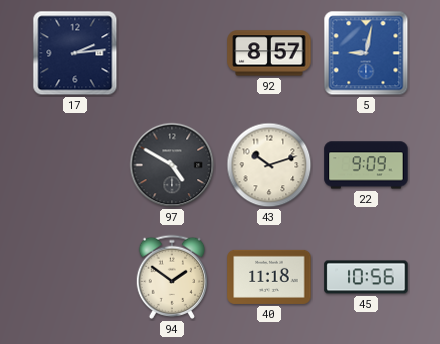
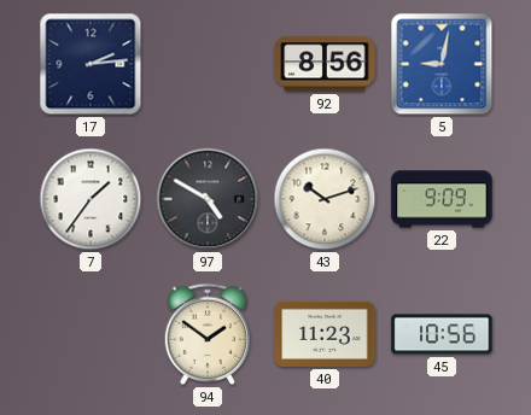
92: 8:57 -> 8:56 (325, 64)
7: none -> 1:36 (91, 199)
40: 11:18 -> 11:23 (325, 334)
